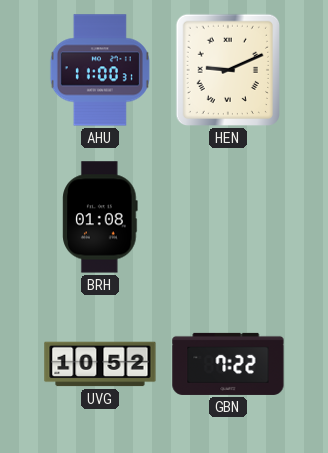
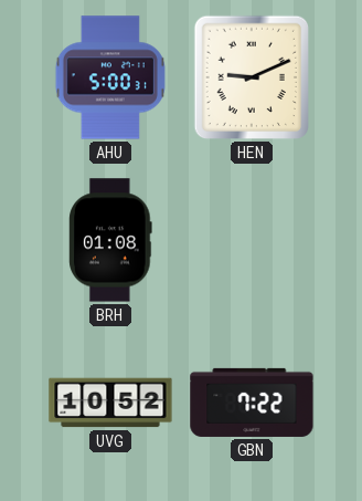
AHU: 11:00 -> 5:00 (110, 77)
